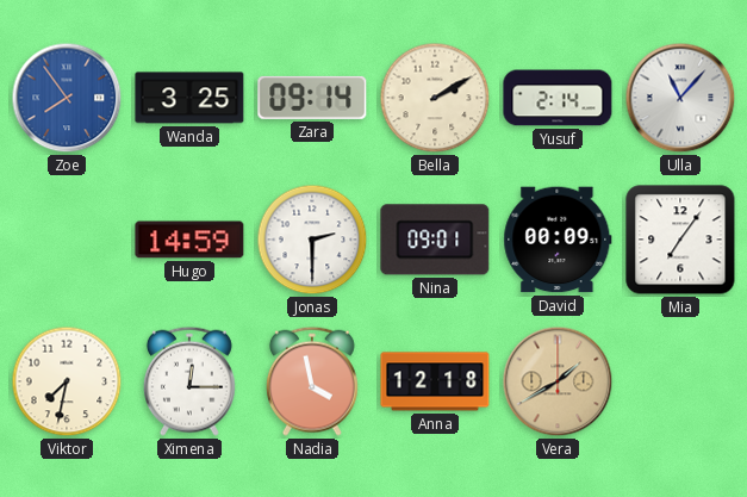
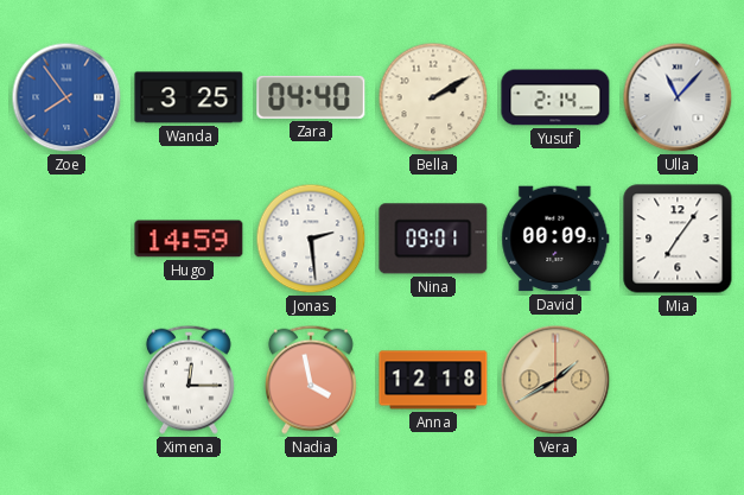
Zara: 09:14 -> 04:40 (311, 97)
Jonas: 2:30 -> 2:29 (311, 239)
Viktor: 7:32 -> none (67, 381)
